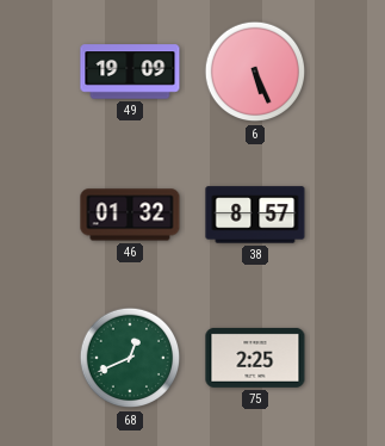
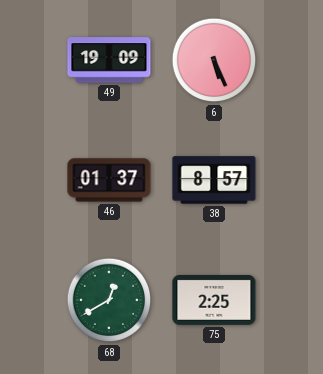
46: 01:32 -> 01:37 (109, 180)
68: 12:41 -> 12:40 (109, 300)
